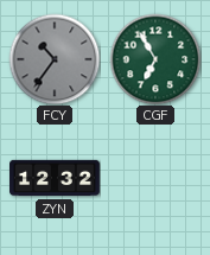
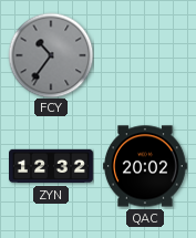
CGF: 6:55 -> none (155, 59)
QAC: none -> 20:02 (145, 166)
